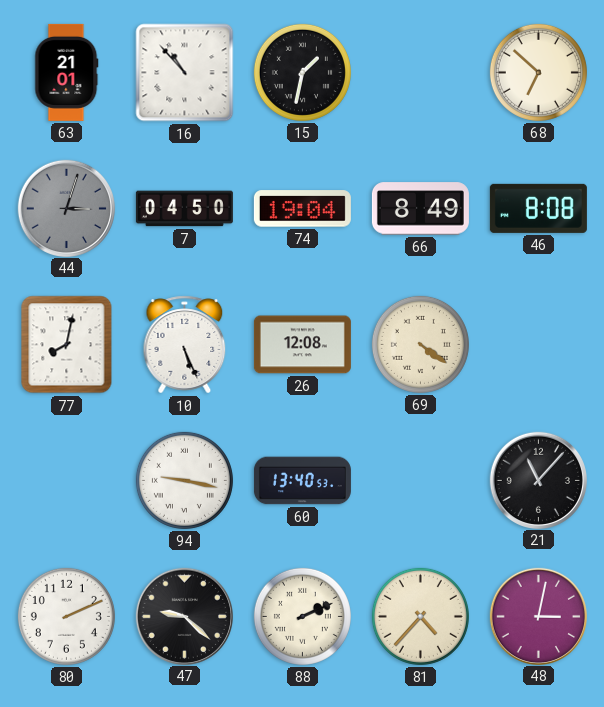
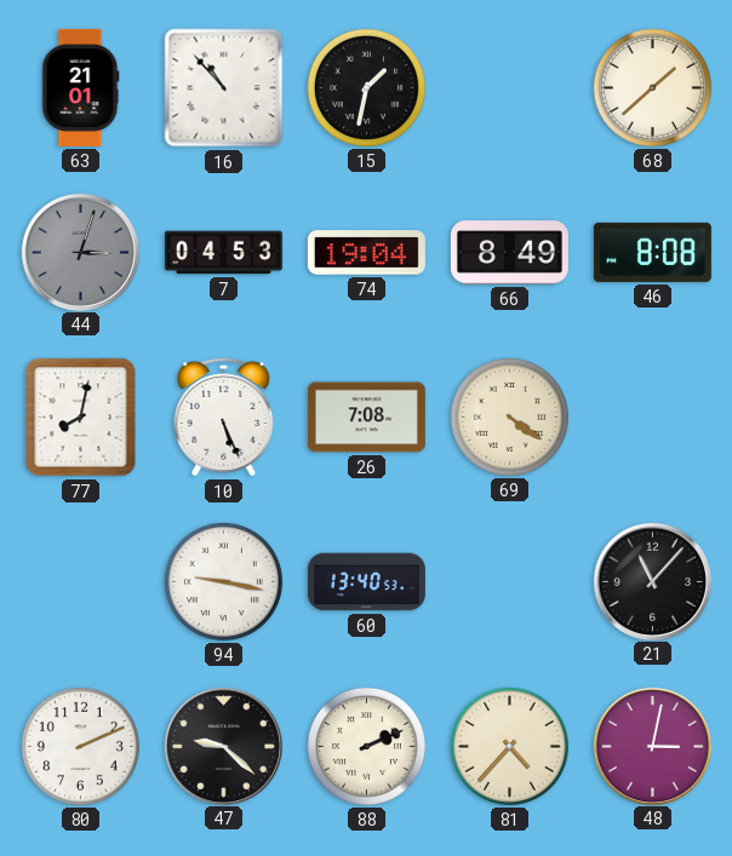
68: 6:52 -> 1:38 (652, 87)
7: 04:50 -> 04:53 (223, 253)
26: 12:08 -> 7:08 (366, 418)
